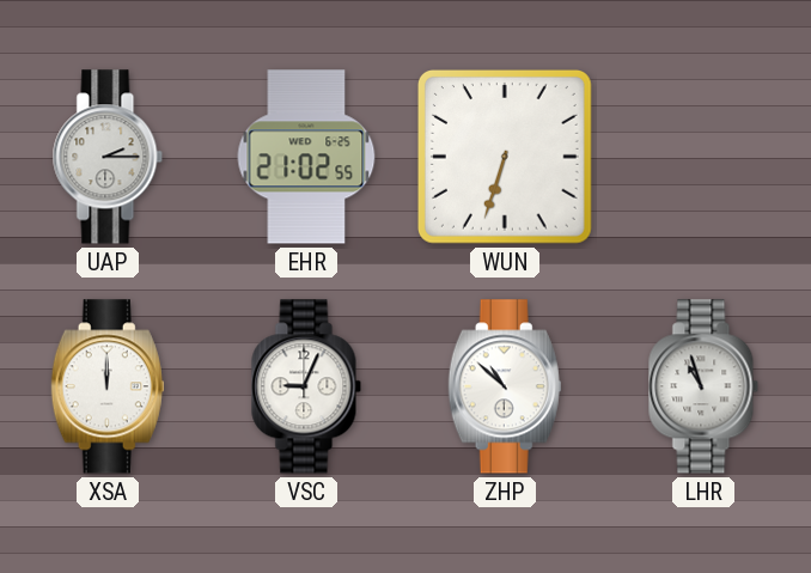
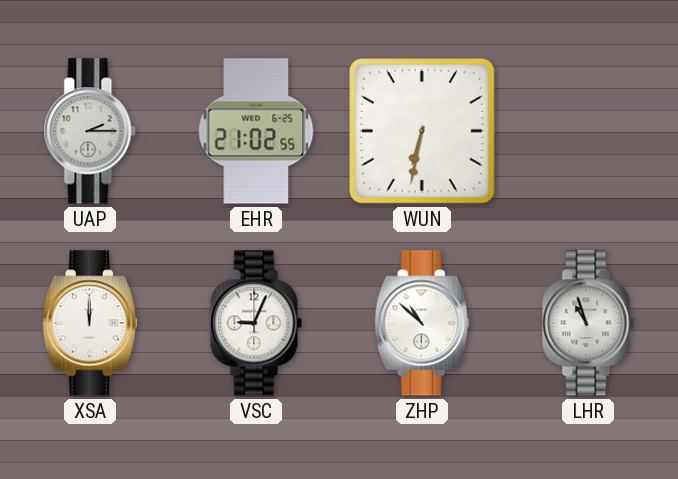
WUN: 6:33 -> 6:32 (422, 131)
